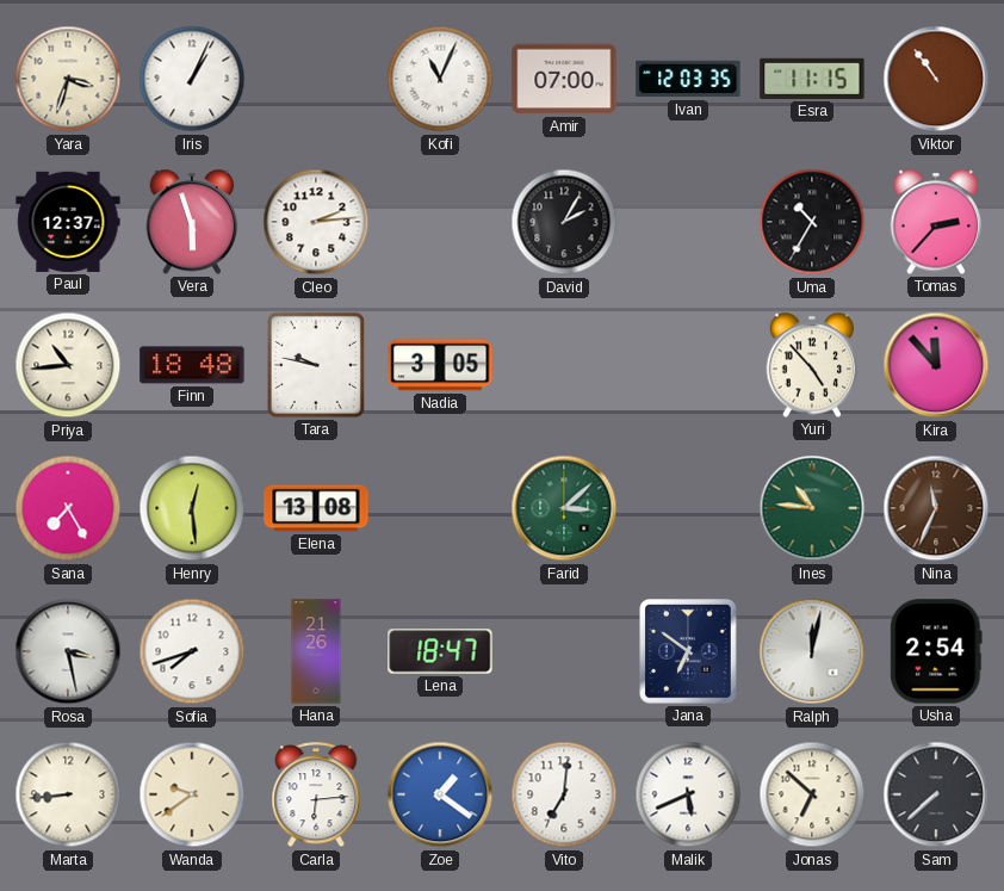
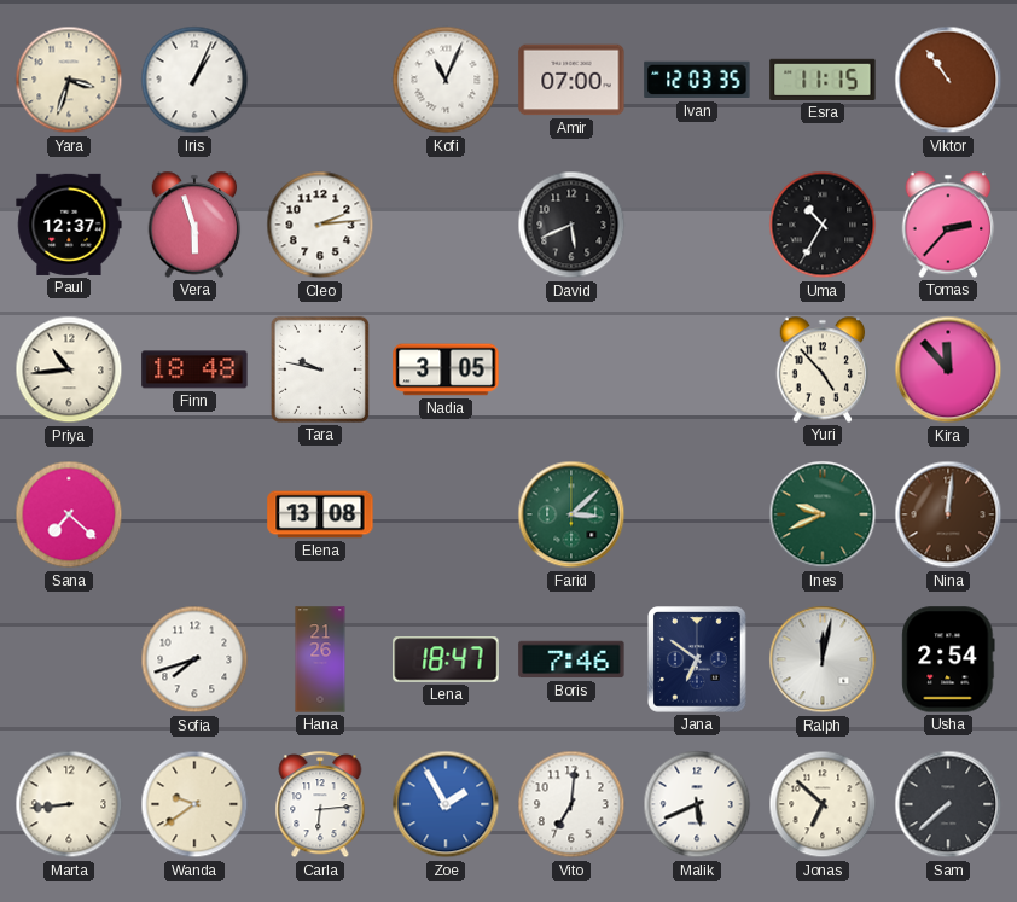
David: 2:05 -> 5:41 (571, 225)
Sana: 7:25 -> 7:22 (69, 514)
Henry: 12:29 -> none (192, 508)
Ines: 10:46 -> 9:41 (823, 514)
Nina: 11:34 -> 12:01 (948, 514)
Rosa: 3:28 -> none (68, 651)
Boris: none -> 7:46 (571, 659)
Zoe: 1:21 -> 1:55 (446, 804)
